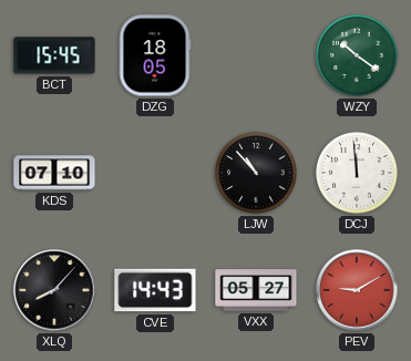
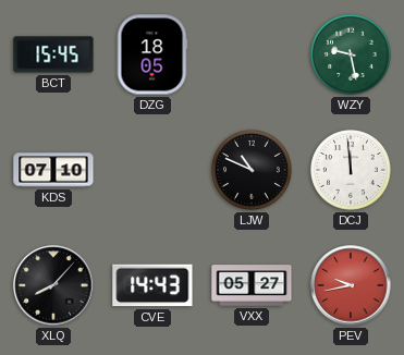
WZY: 10:21 -> 9:28 (352, 56)
LJW: 10:53 -> 10:49 (253, 171)
PEV: 9:10 -> 9:43 (351, 285)
